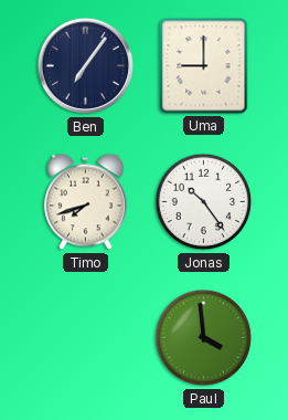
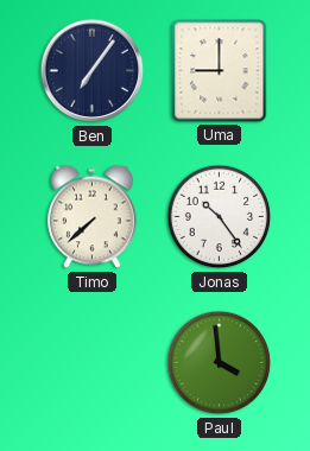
Timo: 7:42 -> 7:38 (93, 217)
